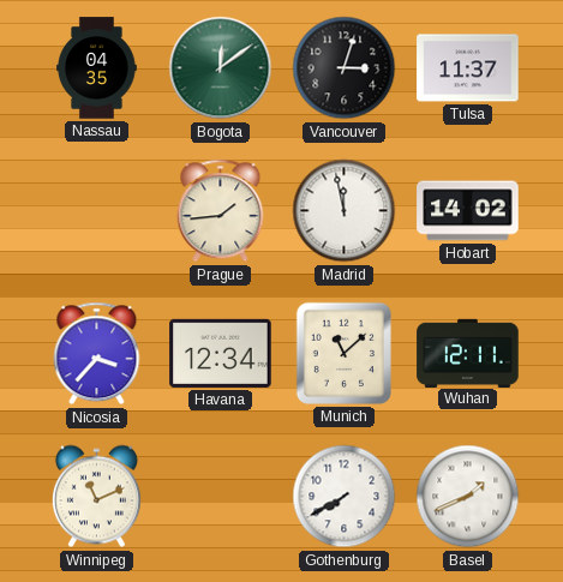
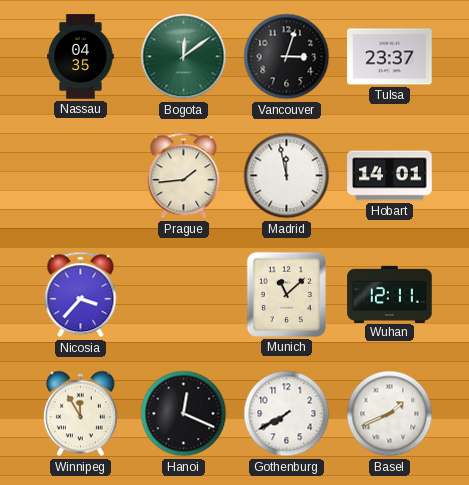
Tulsa: 11:37 -> 23:37 (390, 57)
Hobart: 14:02 -> 14:01 (390, 176)
Havana: 12:34 -> none (221, 353)
Winnipeg: 11:11 -> 11:55 (80, 414)
Hanoi: none -> 12:19 (184, 414)
